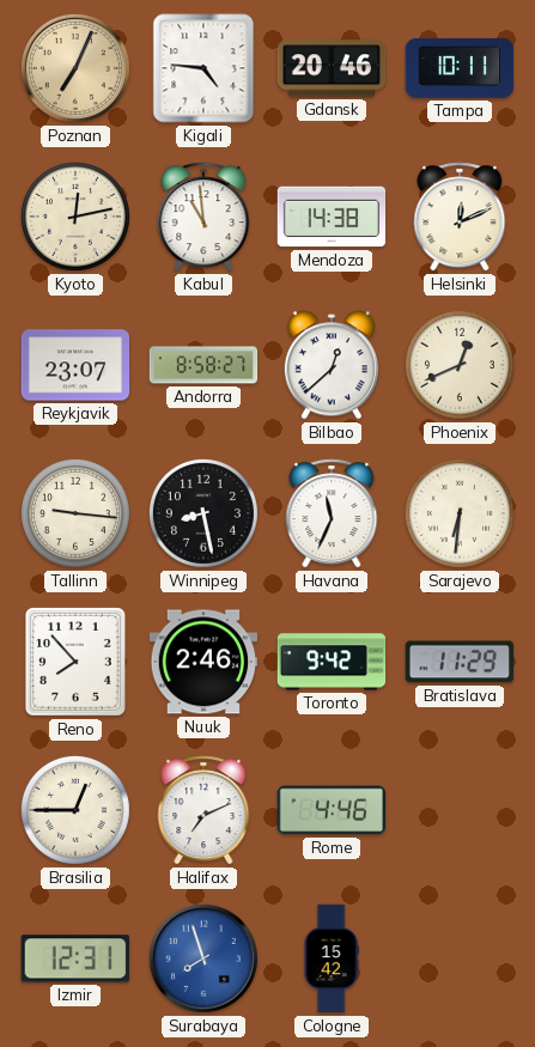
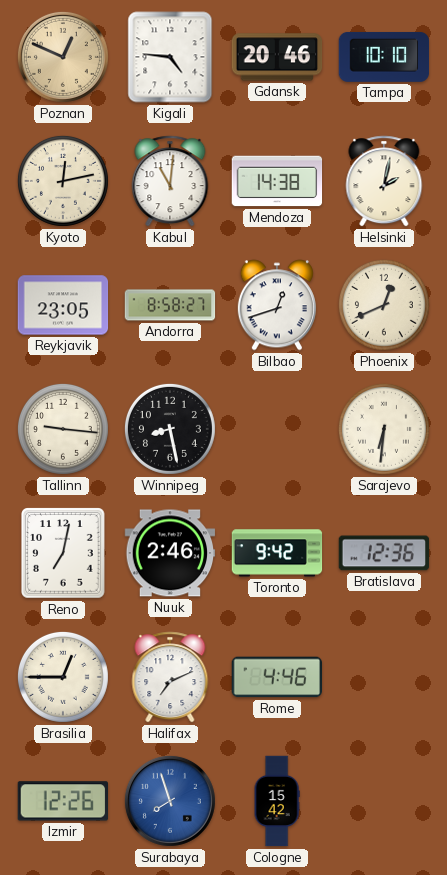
Poznan: 7:04 -> 12:49 (63, 57)
Tampa: 10:11 -> 10:10 (384, 57)
Kabul: 10:59 -> 11:01 (170, 181)
Helsinki: 12:11 -> 2:02 (384, 181)
Reykjavik: 23:07 -> 23:05 (63, 305)
Bilbao: 12:38 -> 12:42 (277, 305)
Havana: 11:34 -> none (332, 513)
Reno: 7:53 -> 7:02 (63, 553)
Bratislava: 11:29 -> 12:36 (384, 553)
Izmir: 12:31 -> 12:26 (62, 801)
